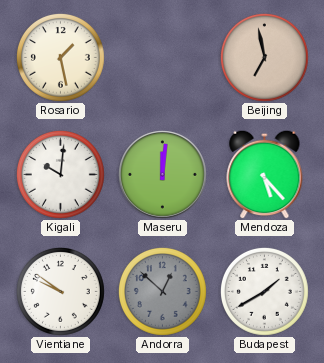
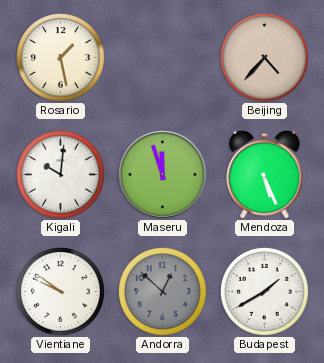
Beijing: 6:58 -> 4:37 (264, 57)
Maseru: 12:01 -> 11:57 (163, 175)
Mendoza: 5:23 -> 5:26 (265, 174)
